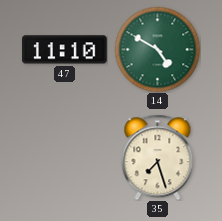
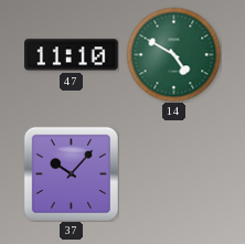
37: none -> 10:07 (71, 173)
35: 7:27 -> none (158, 157)
